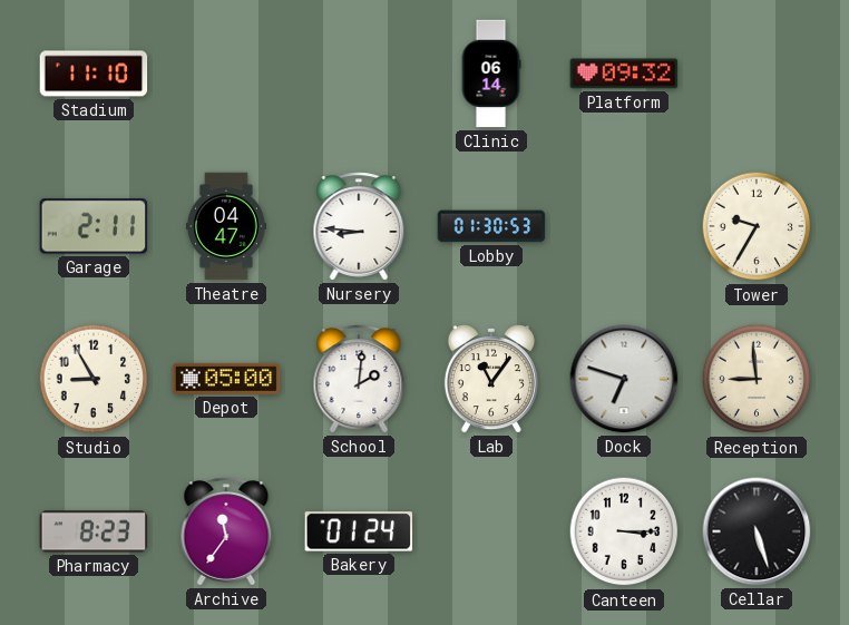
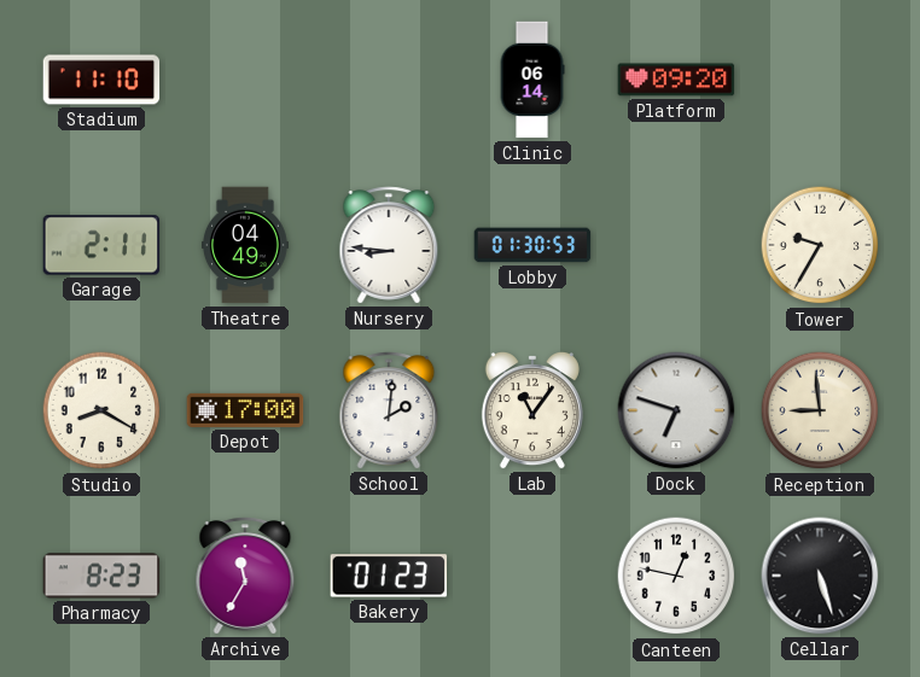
Platform: 09:32 -> 09:20 (676, 80)
Theatre: 04:47 -> 04:49 (245, 245)
Studio: 8:55 -> 8:20 (101, 410)
Depot: 05:00 -> 17:00 (245, 410)
Archive: 11:36 -> 11:35 (245, 576)
Bakery: 01:24 -> 01:23 (389, 576)
Canteen: 3:15 -> 12:47 (676, 576)
